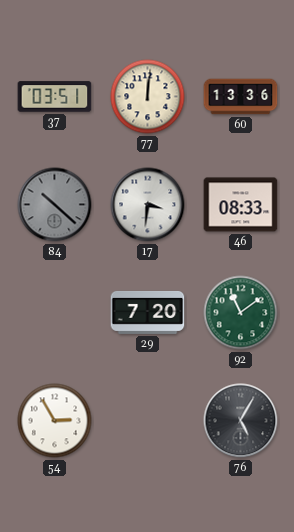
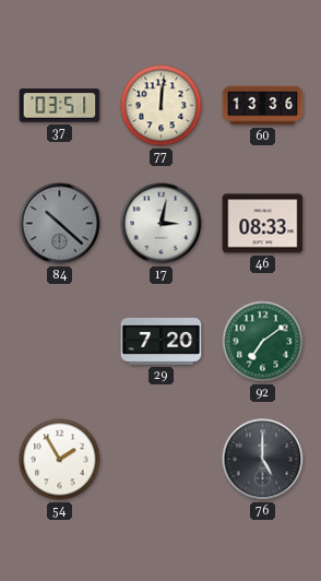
17: 3:31 -> 3:02 (162, 224)
92: 11:09 -> 7:09 (263, 342)
54: 2:55 -> 1:55 (60, 460)
76: 5:05 -> 5:00 (263, 460)
